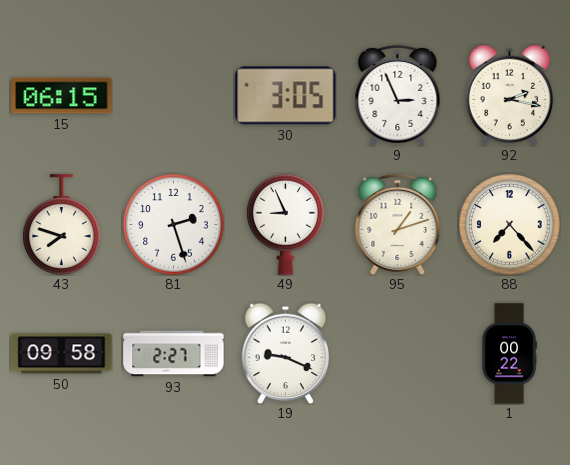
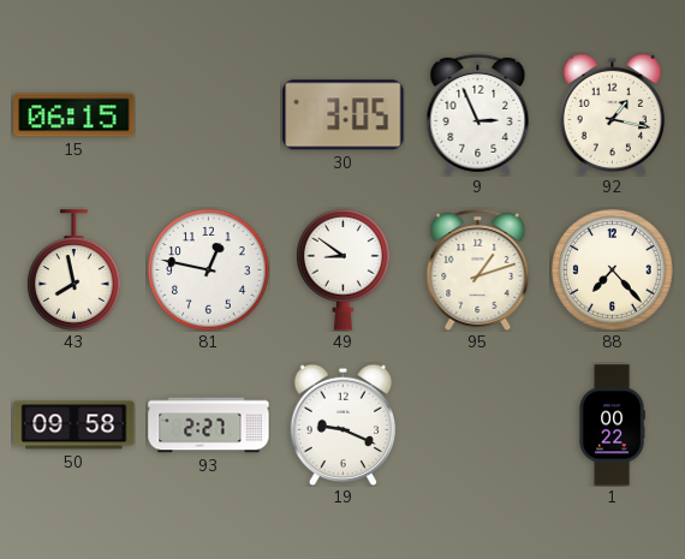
92: 2:17 -> 1:17 (613, 114)
43: 7:48 -> 7:58 (75, 270)
81: 2:27 -> 12:47 (209, 270)
49: 8:56 -> 8:51 (344, 269)
